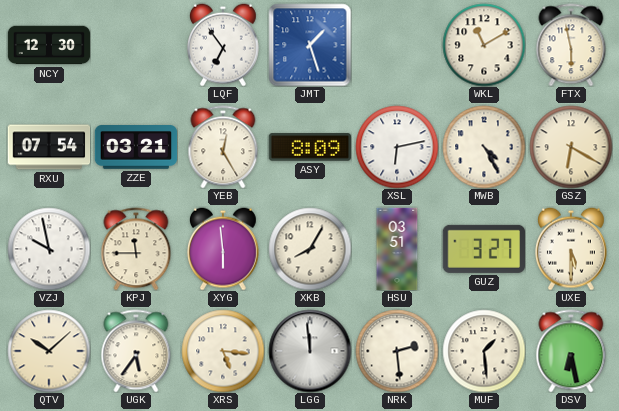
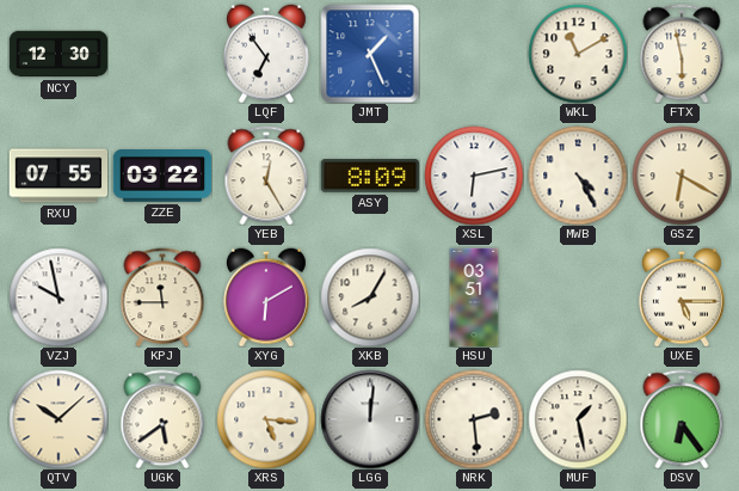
JMT: 1:27 -> 1:26 (370, 54)
RXU: 07:54 -> 07:55 (58, 176)
ZZE: 03:21 -> 03:22 (162, 177)
XYG: 5:59 -> 6:10 (267, 297)
GUZ: 3:27 -> none (483, 249)
UXE: 5:30 -> 5:15 (683, 297)
UGK: 5:36 -> 5:39 (162, 419)
LGG: 11:59 -> 12:01 (370, 419)
MUF: 1:29 -> 1:28 (578, 419)
DSV: 6:28 -> 6:24 (682, 419)
